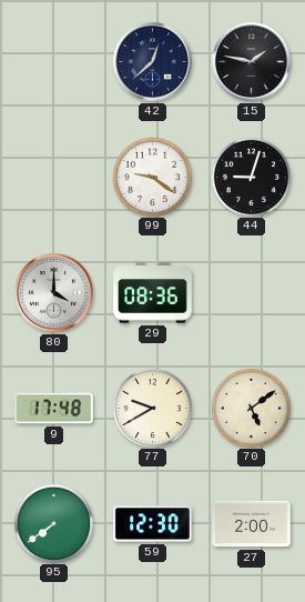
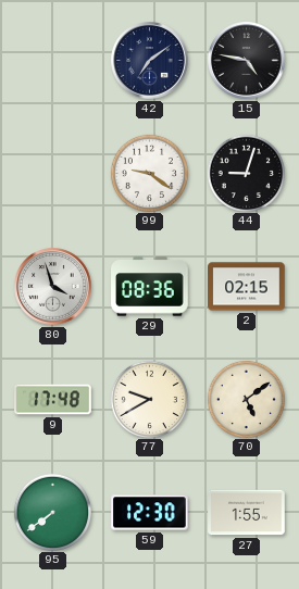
42: 12:38 -> 7:09 (150, 61)
15: 1:47 -> 4:47 (247, 61)
80: 4:00 -> 3:57 (53, 287)
2: none -> 02:15 (247, 287)
27: 2:00 -> 1:55 (247, 513)
